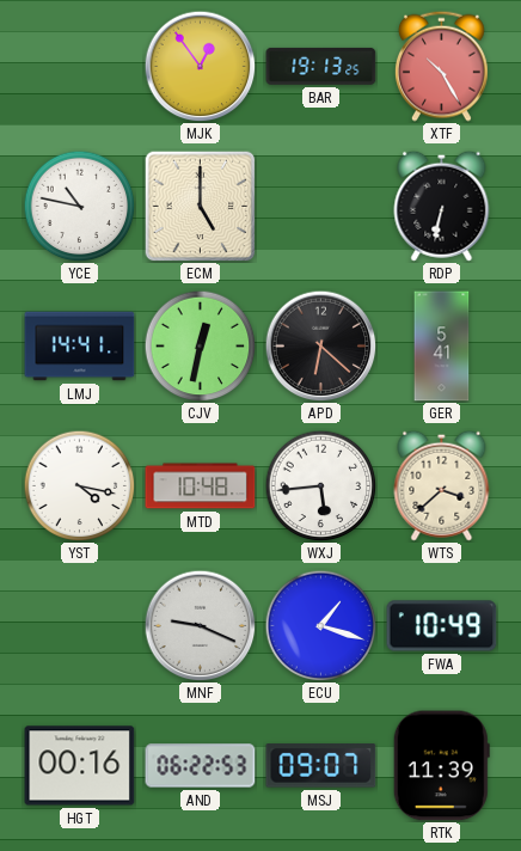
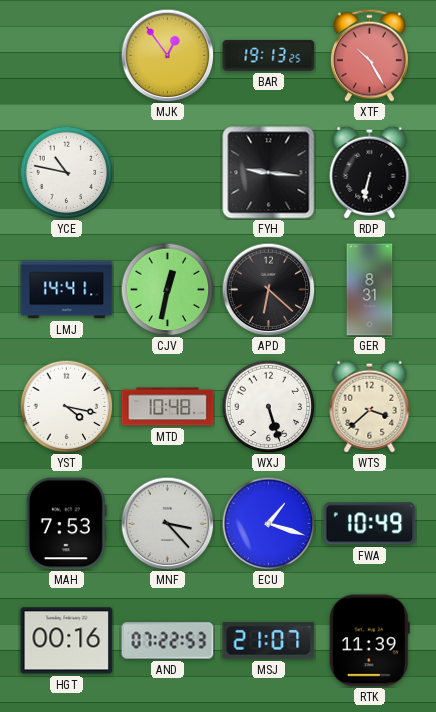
ECM: 5:00 -> none (200, 206)
FYH: none -> 9:16 (269, 173)
GER: 5:41 -> 8:31 (370, 290)
WXJ: 5:44 -> 5:27 (268, 406)
MAH: none -> 7:53 (66, 524)
MNF: 9:19 -> 3:23 (167, 523)
AND: 06:22 -> 07:22 (168, 641)
MSJ: 09:07 -> 21:07 (269, 641)
